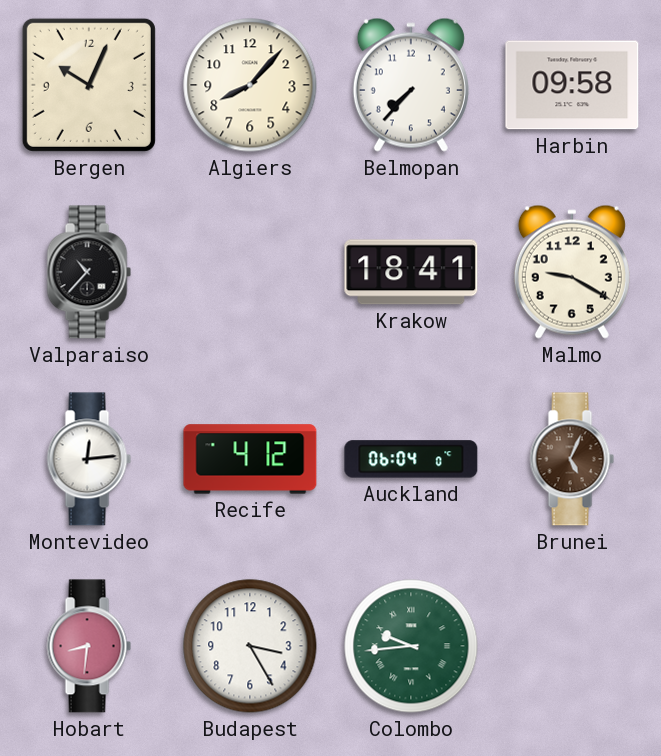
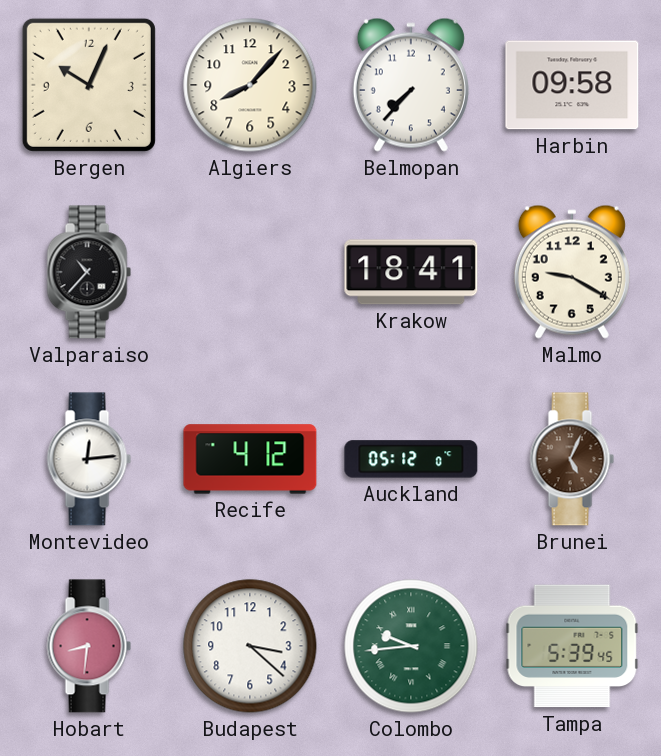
Auckland: 06:04 -> 05:12 (411, 459)
Budapest: 3:25 -> 3:22 (250, 646)
Tampa: none -> 5:39 (572, 646)
